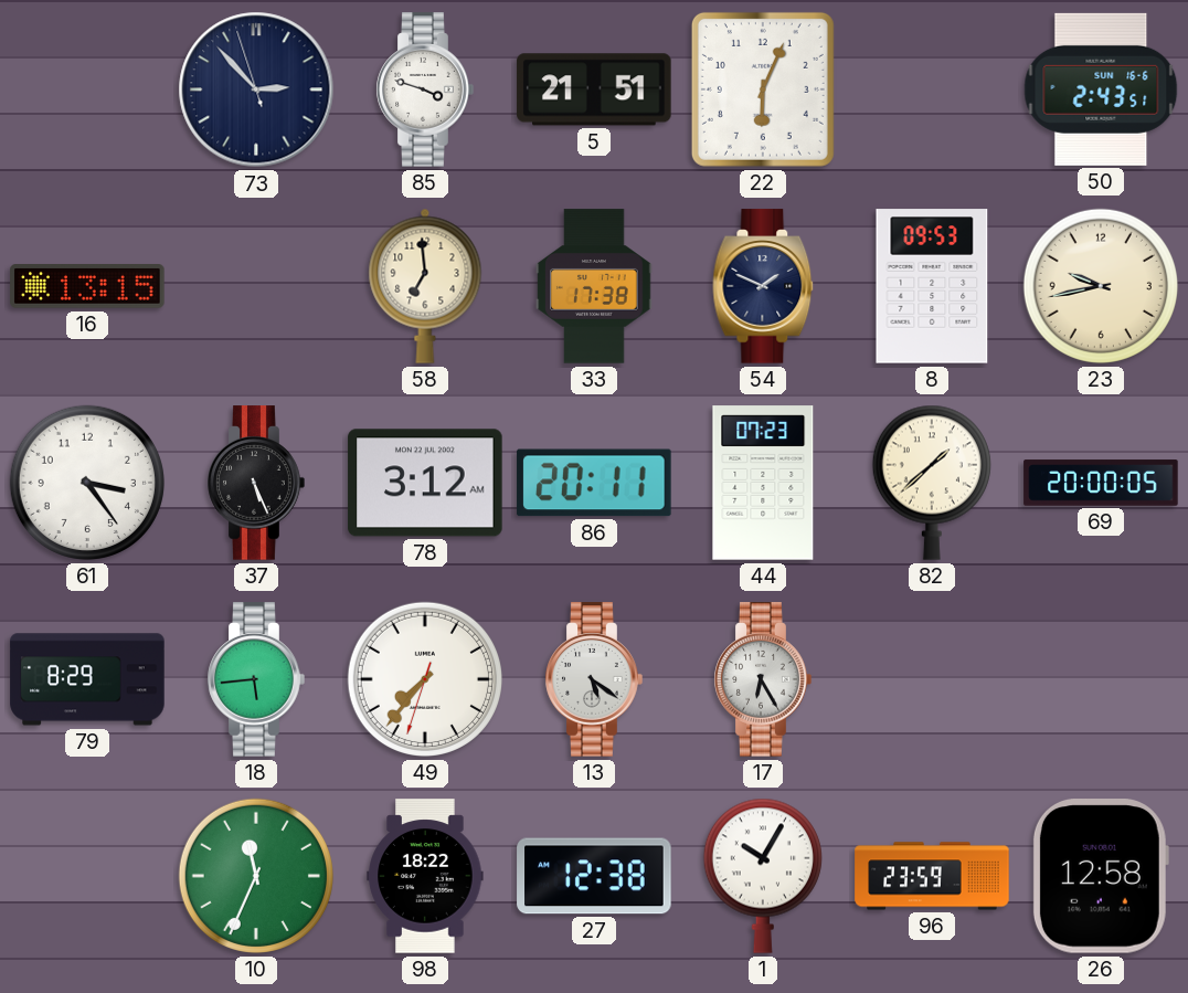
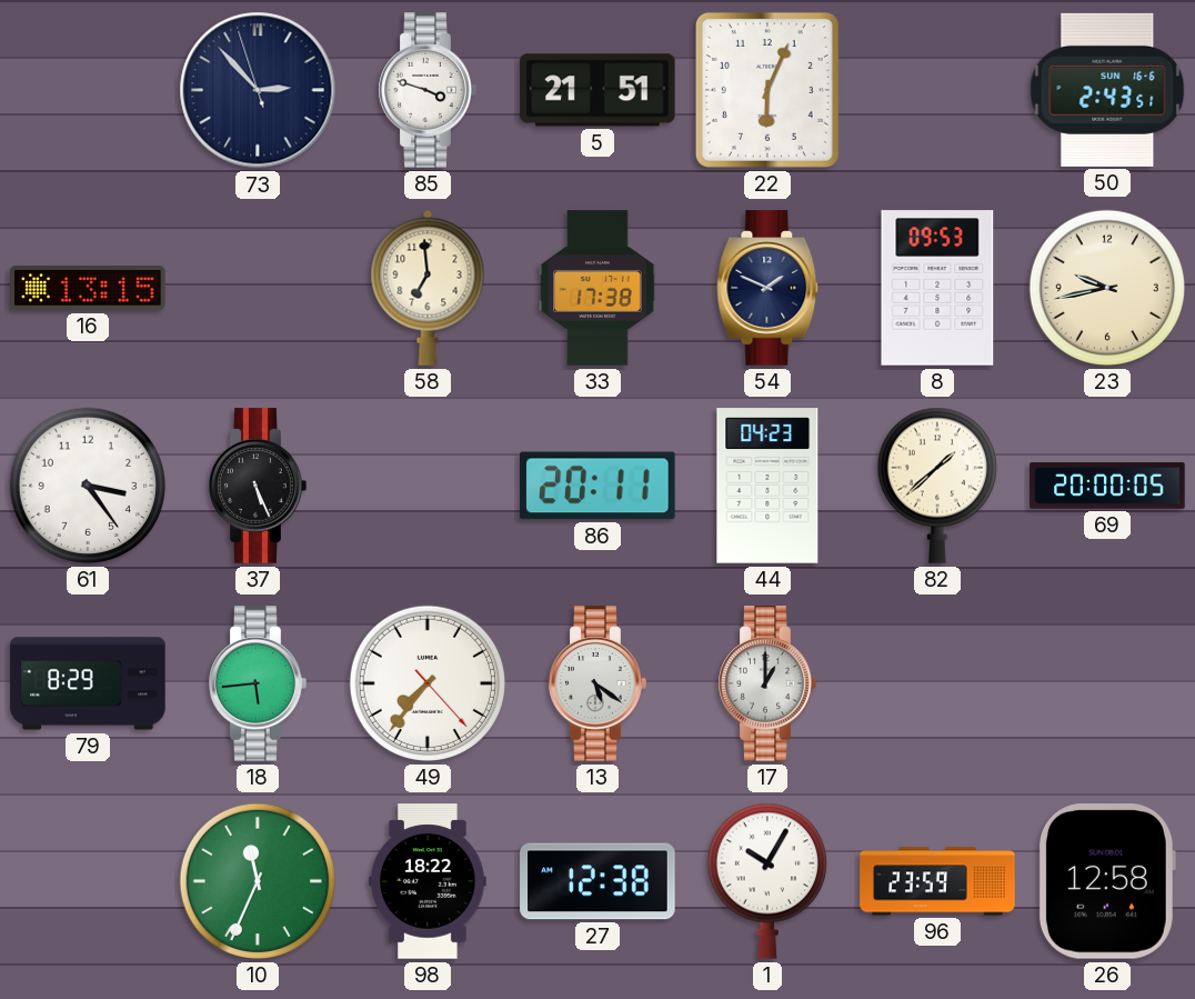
78: 3:12 -> none (425, 483)
44: 07:23 -> 04:23 (767, 486)
49: 7:36:33 -> 7:36:23 (428, 683)
17: 6:25 -> 1:00 (767, 683)
